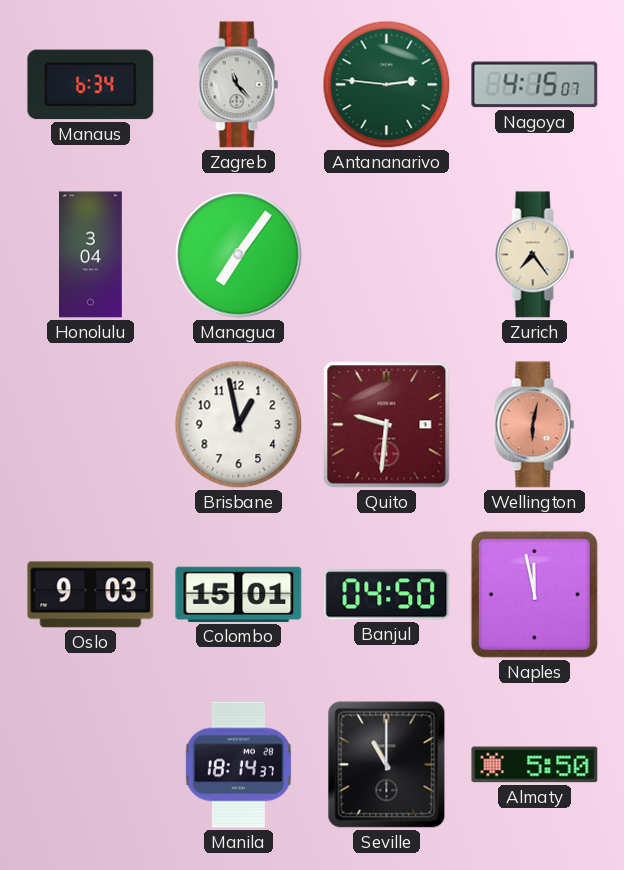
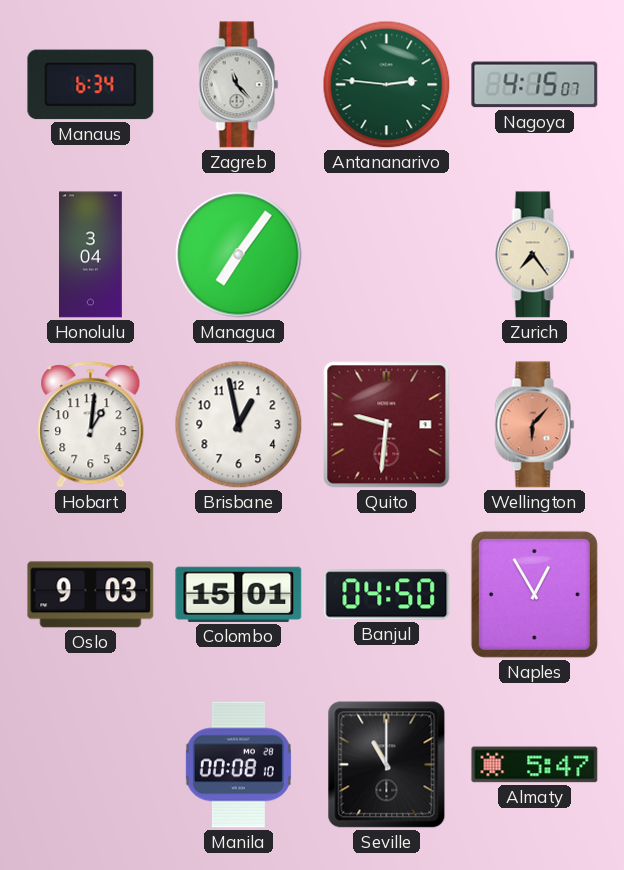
Hobart: none -> 1:01 (91, 425)
Wellington: 6:02 -> 6:07 (535, 425)
Naples: 11:58 -> 12:55 (534, 594)
Manila: 18:14 -> 00:08 (238, 765)
Almaty: 5:50 -> 5:47 (535, 765)
